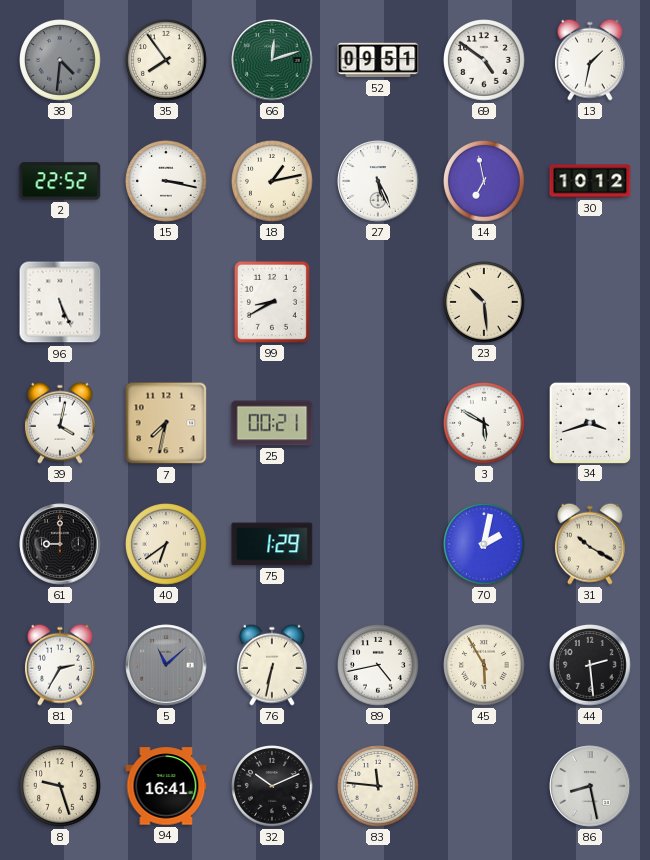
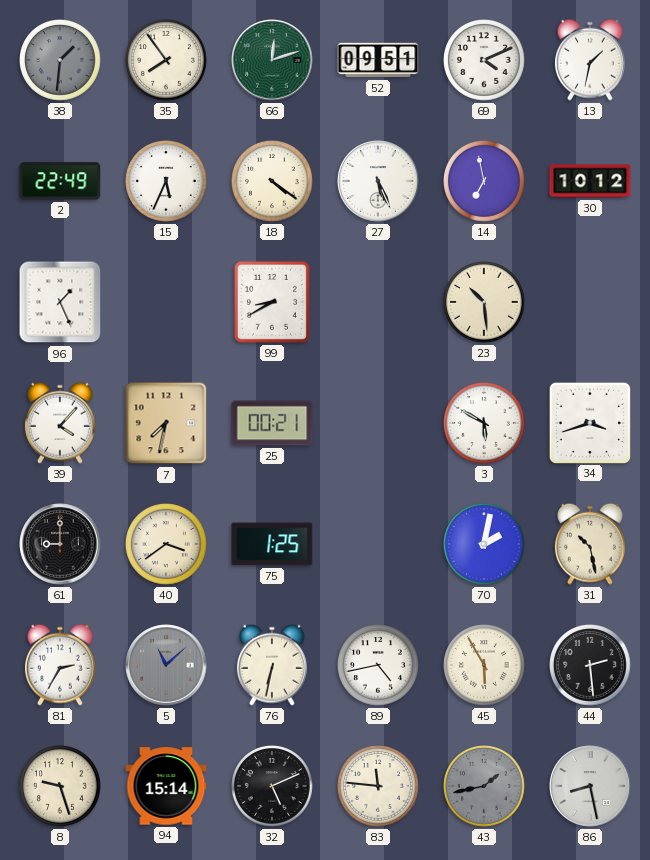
38: 4:31 -> 1:31 (60, 60)
69: 4:51 -> 4:11 (484, 60)
2: 22:52 -> 22:49 (60, 181)
15: 3:17 -> 5:34 (166, 181)
18: 1:13 -> 4:21 (272, 181)
96: 5:26 -> 1:26 (60, 302)
39: 4:02 -> 4:07 (60, 423)
40: 6:39 -> 3:39 (166, 544)
75: 1:29 -> 1:25 (272, 544)
31: 10:20 -> 10:28 (590, 544)
94: 16:41 -> 15:14 (166, 786)
32: 10:11 -> 5:11 (272, 786)
43: none -> 1:43 (484, 786)
